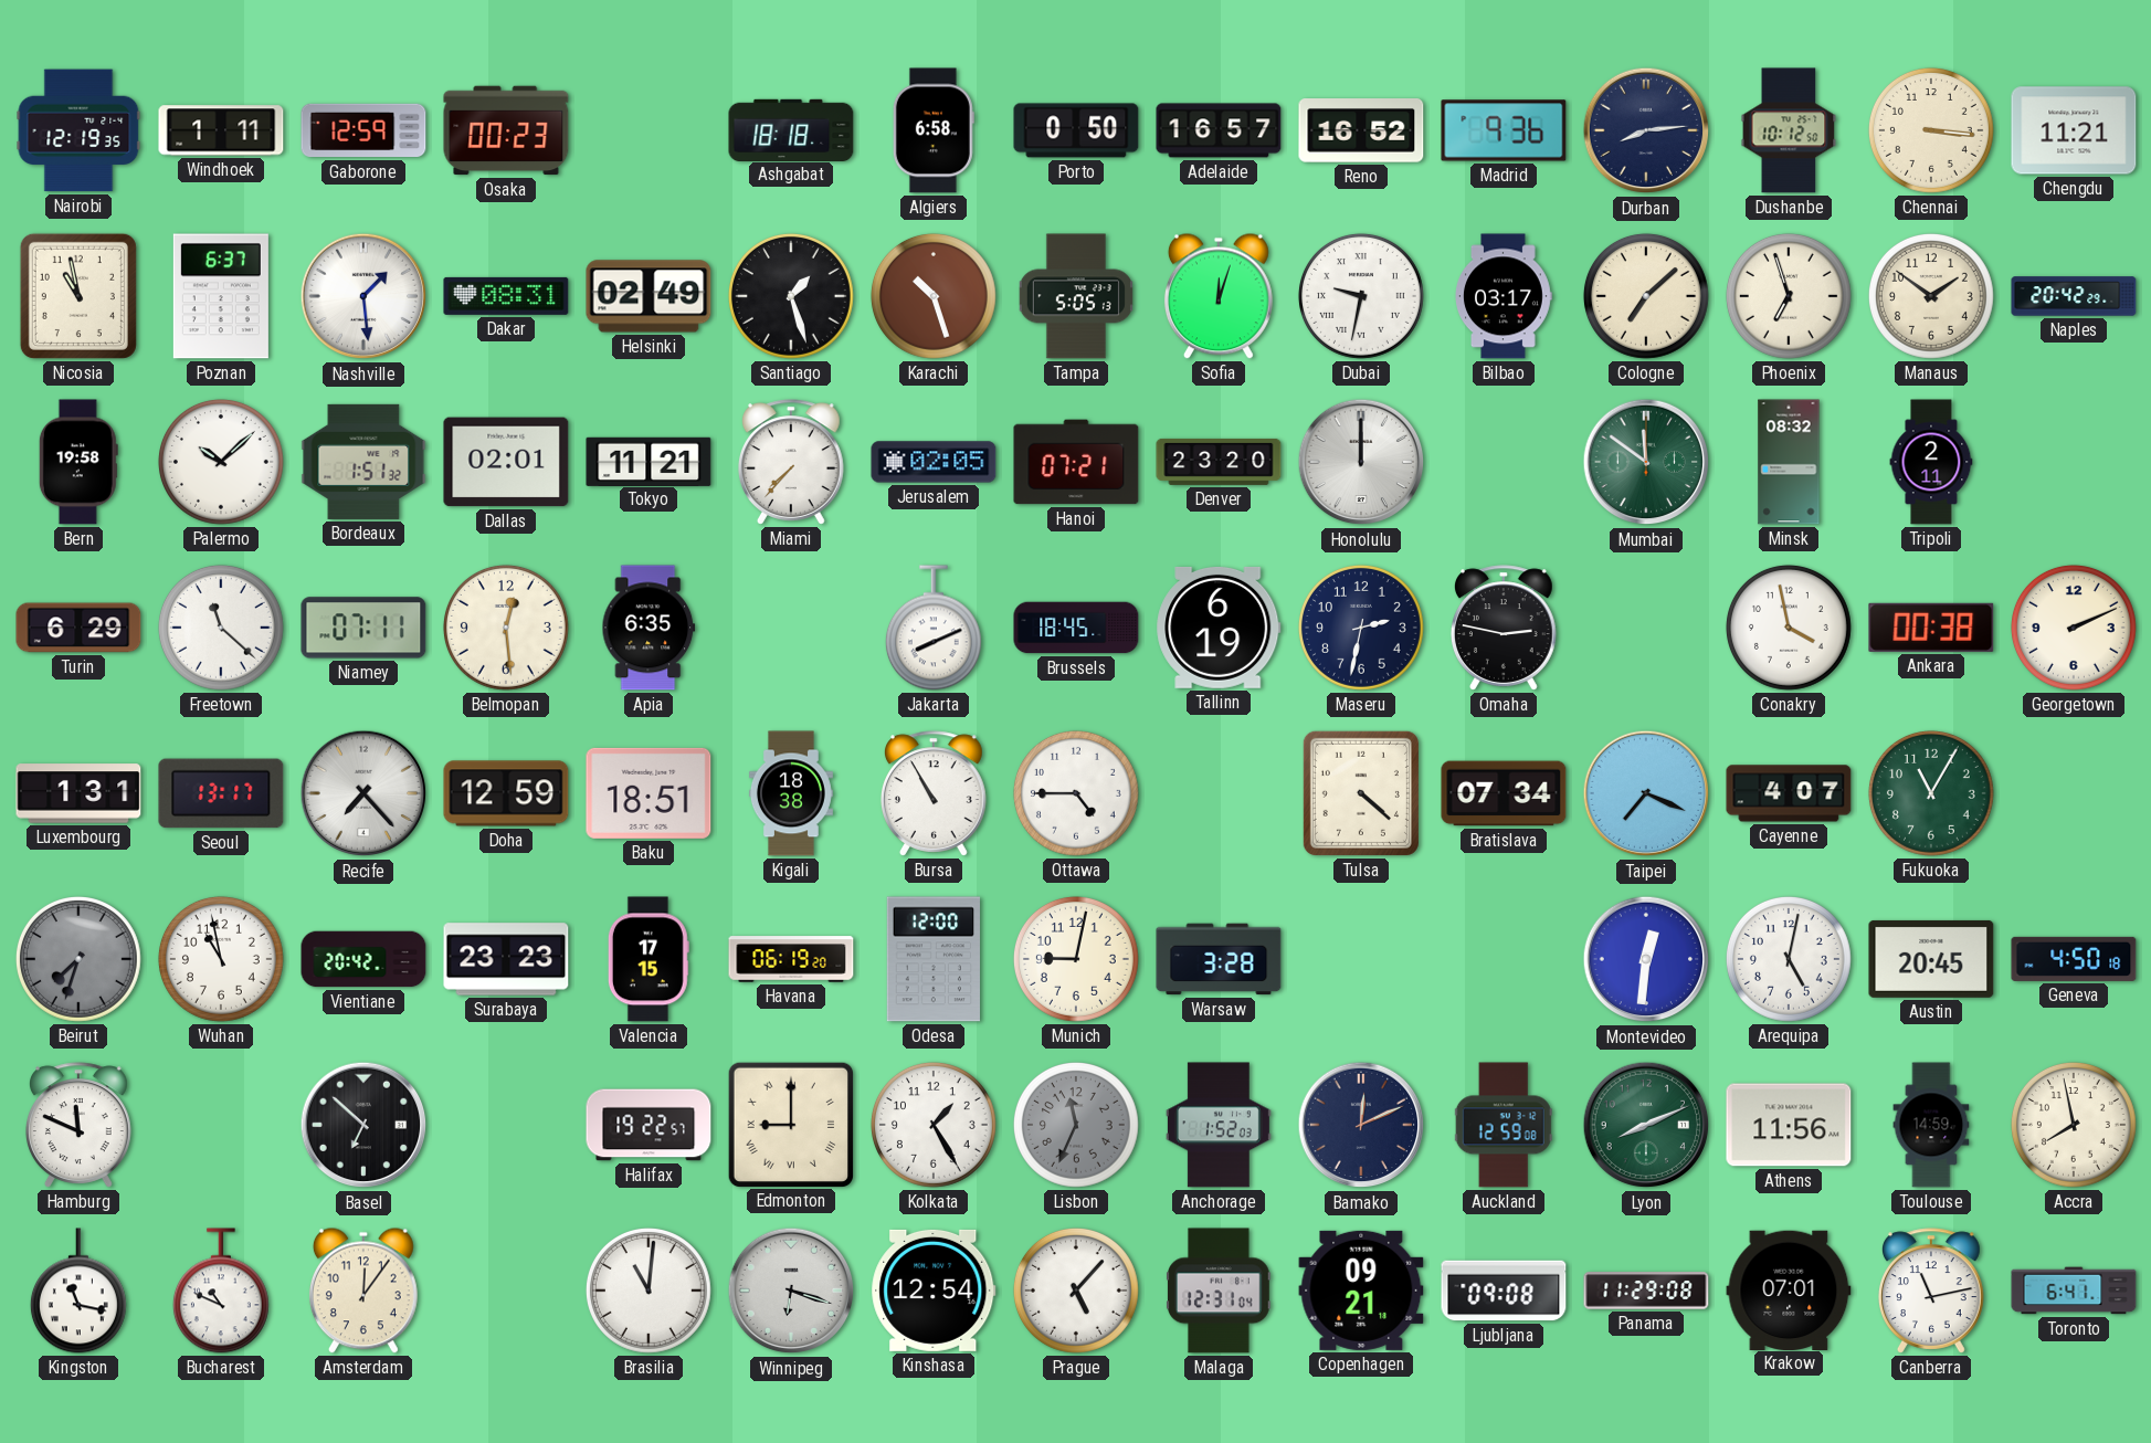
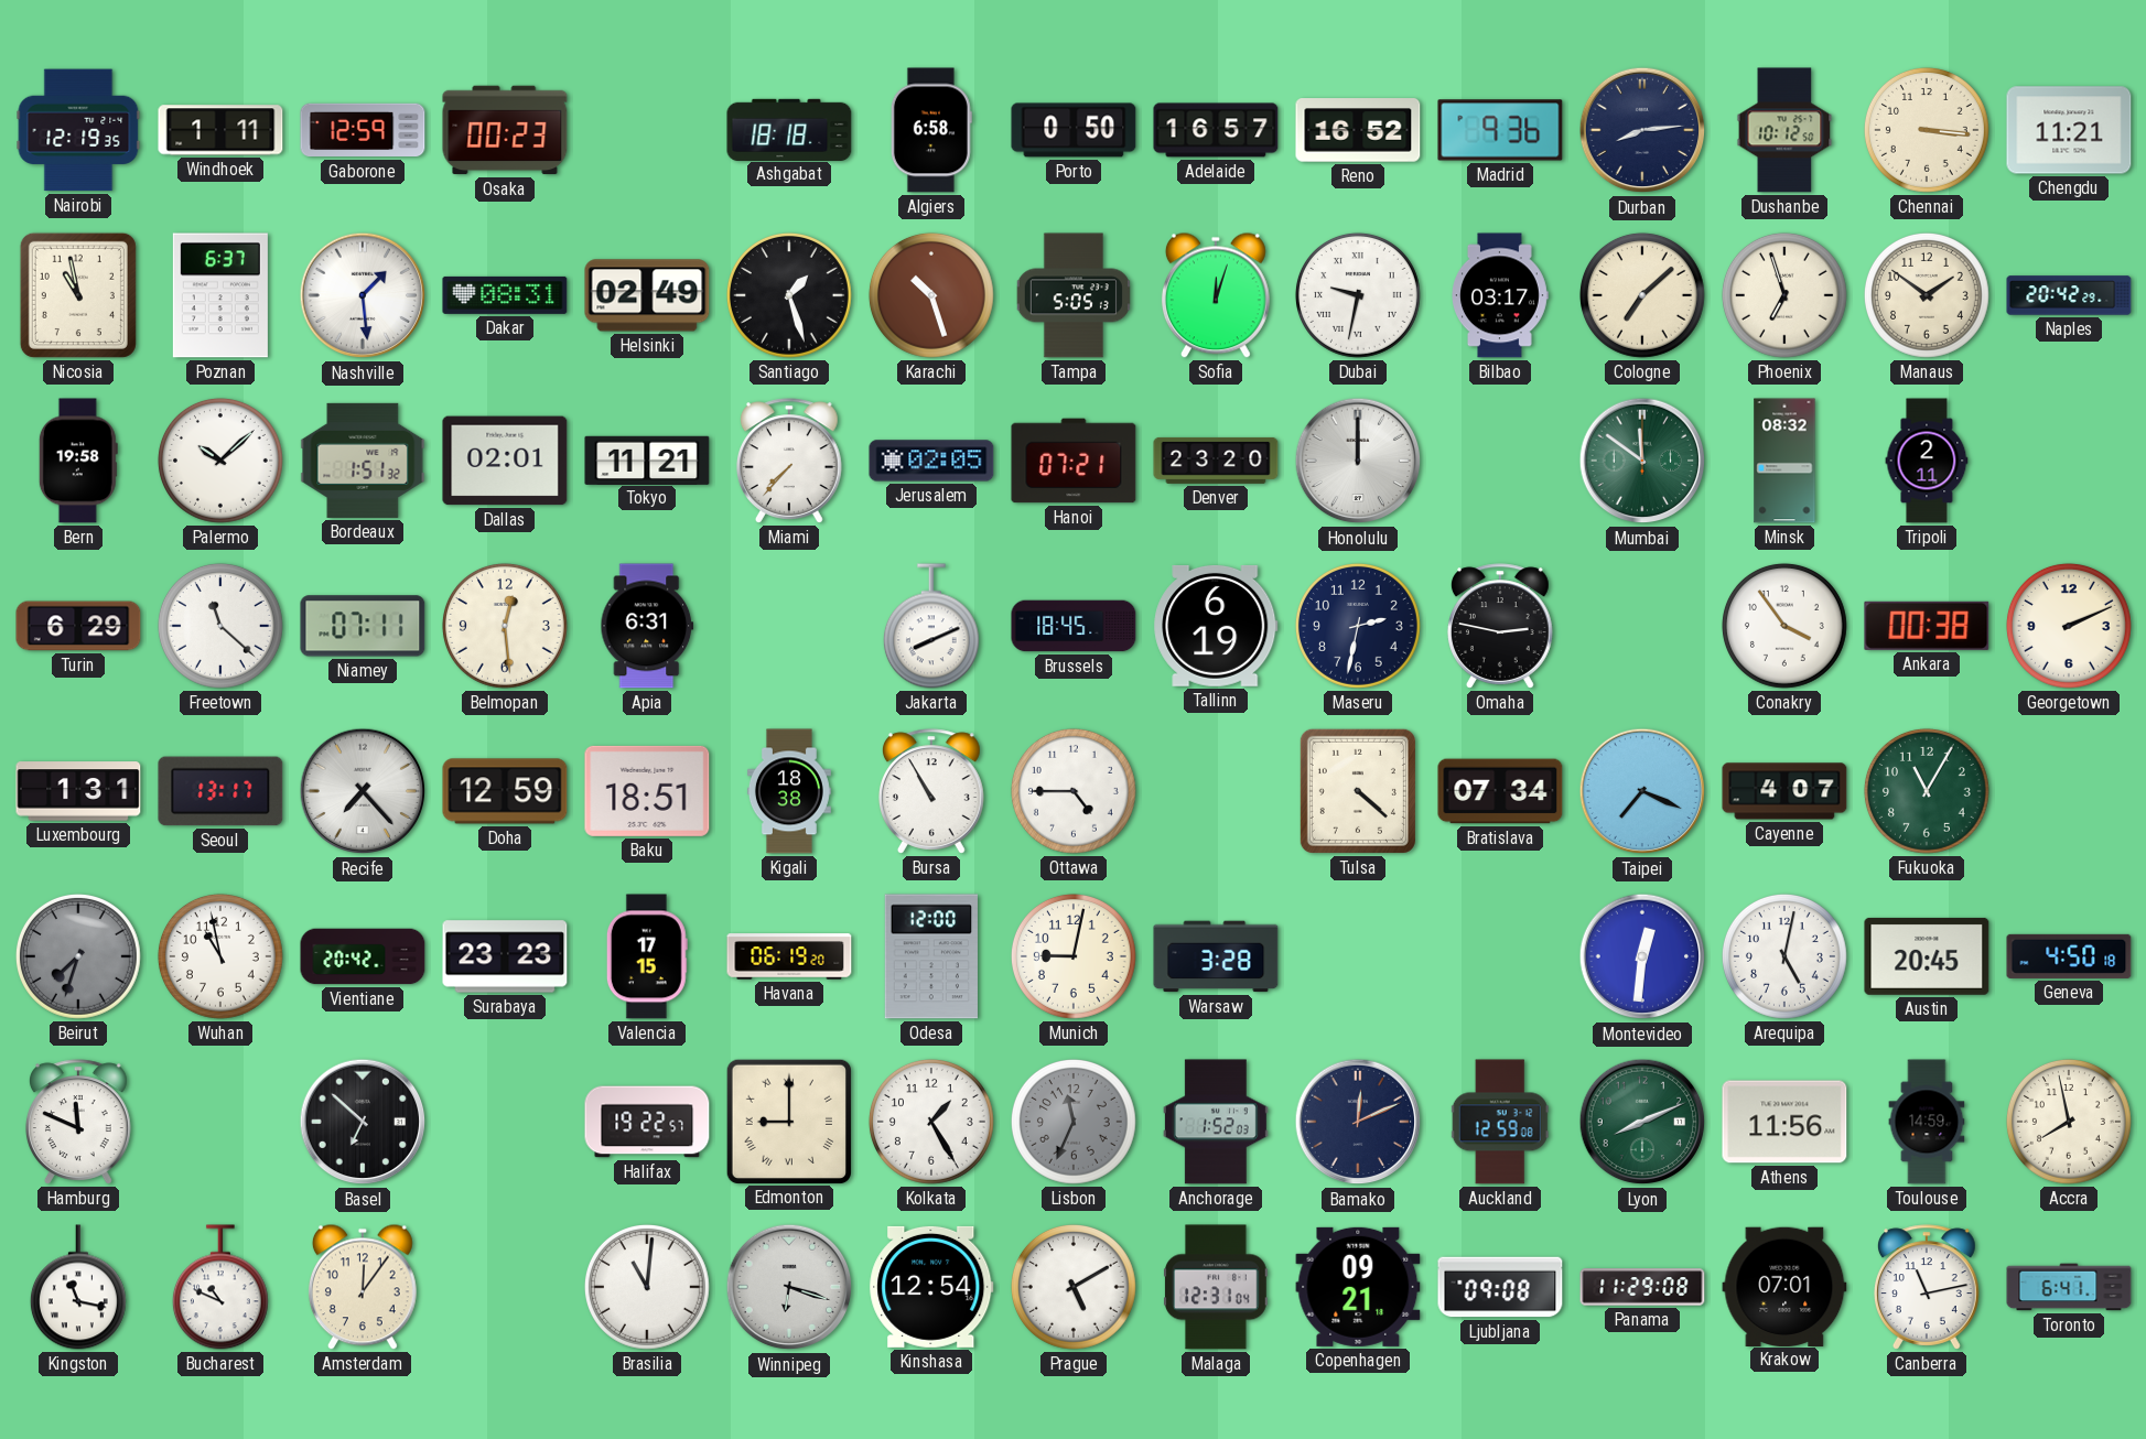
Apia: 6:35 -> 6:31 (647, 626)
Conakry: 3:58 -> 3:54 (1784, 626)
Prague: 5:07 -> 5:10 (1074, 1287)
